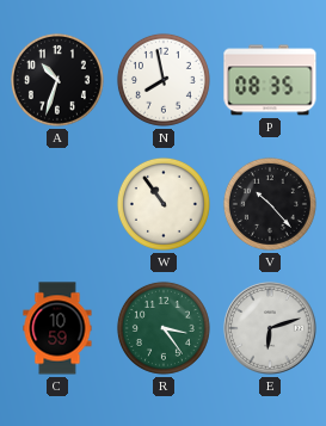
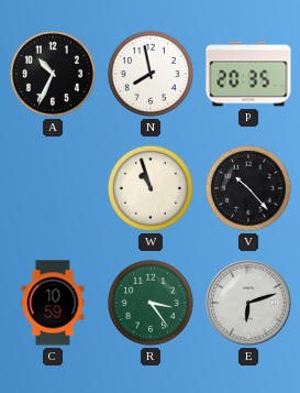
A: 10:33 -> 10:34 (53, 74)
P: 08:35 -> 20:35 (248, 74)
W: 10:54 -> 10:57 (151, 188)
